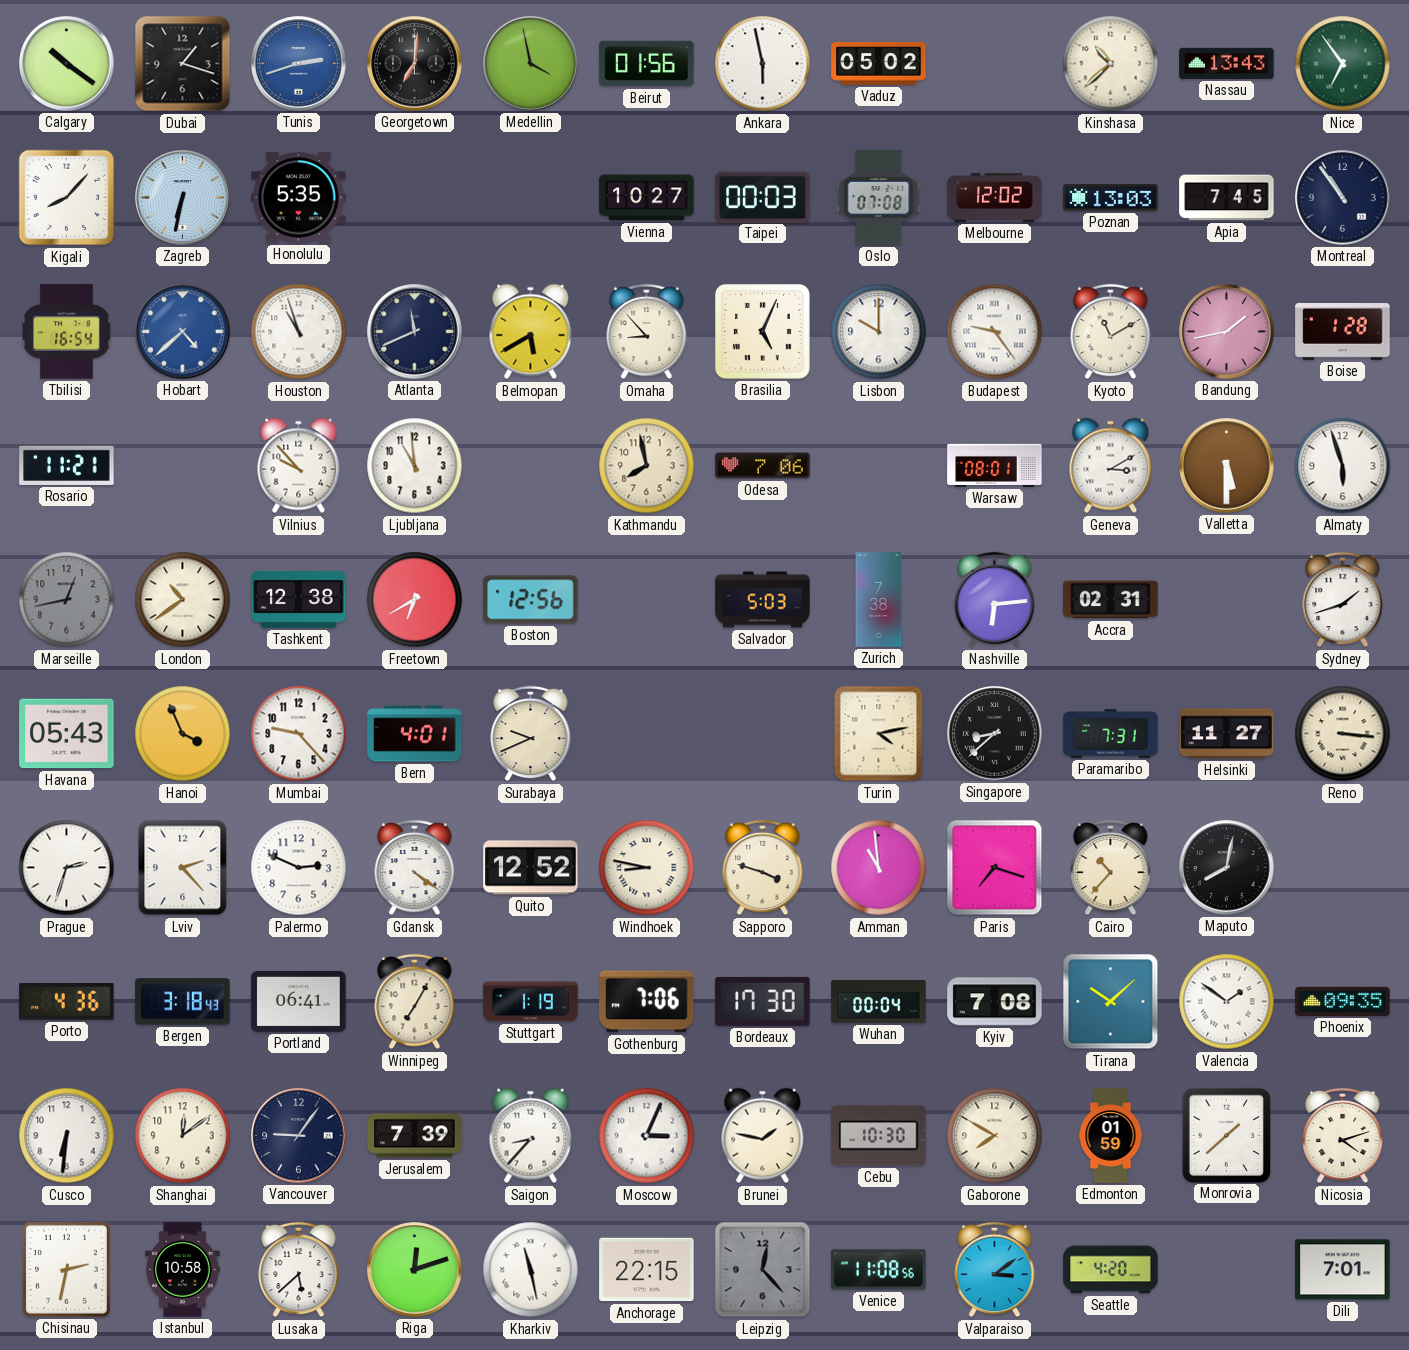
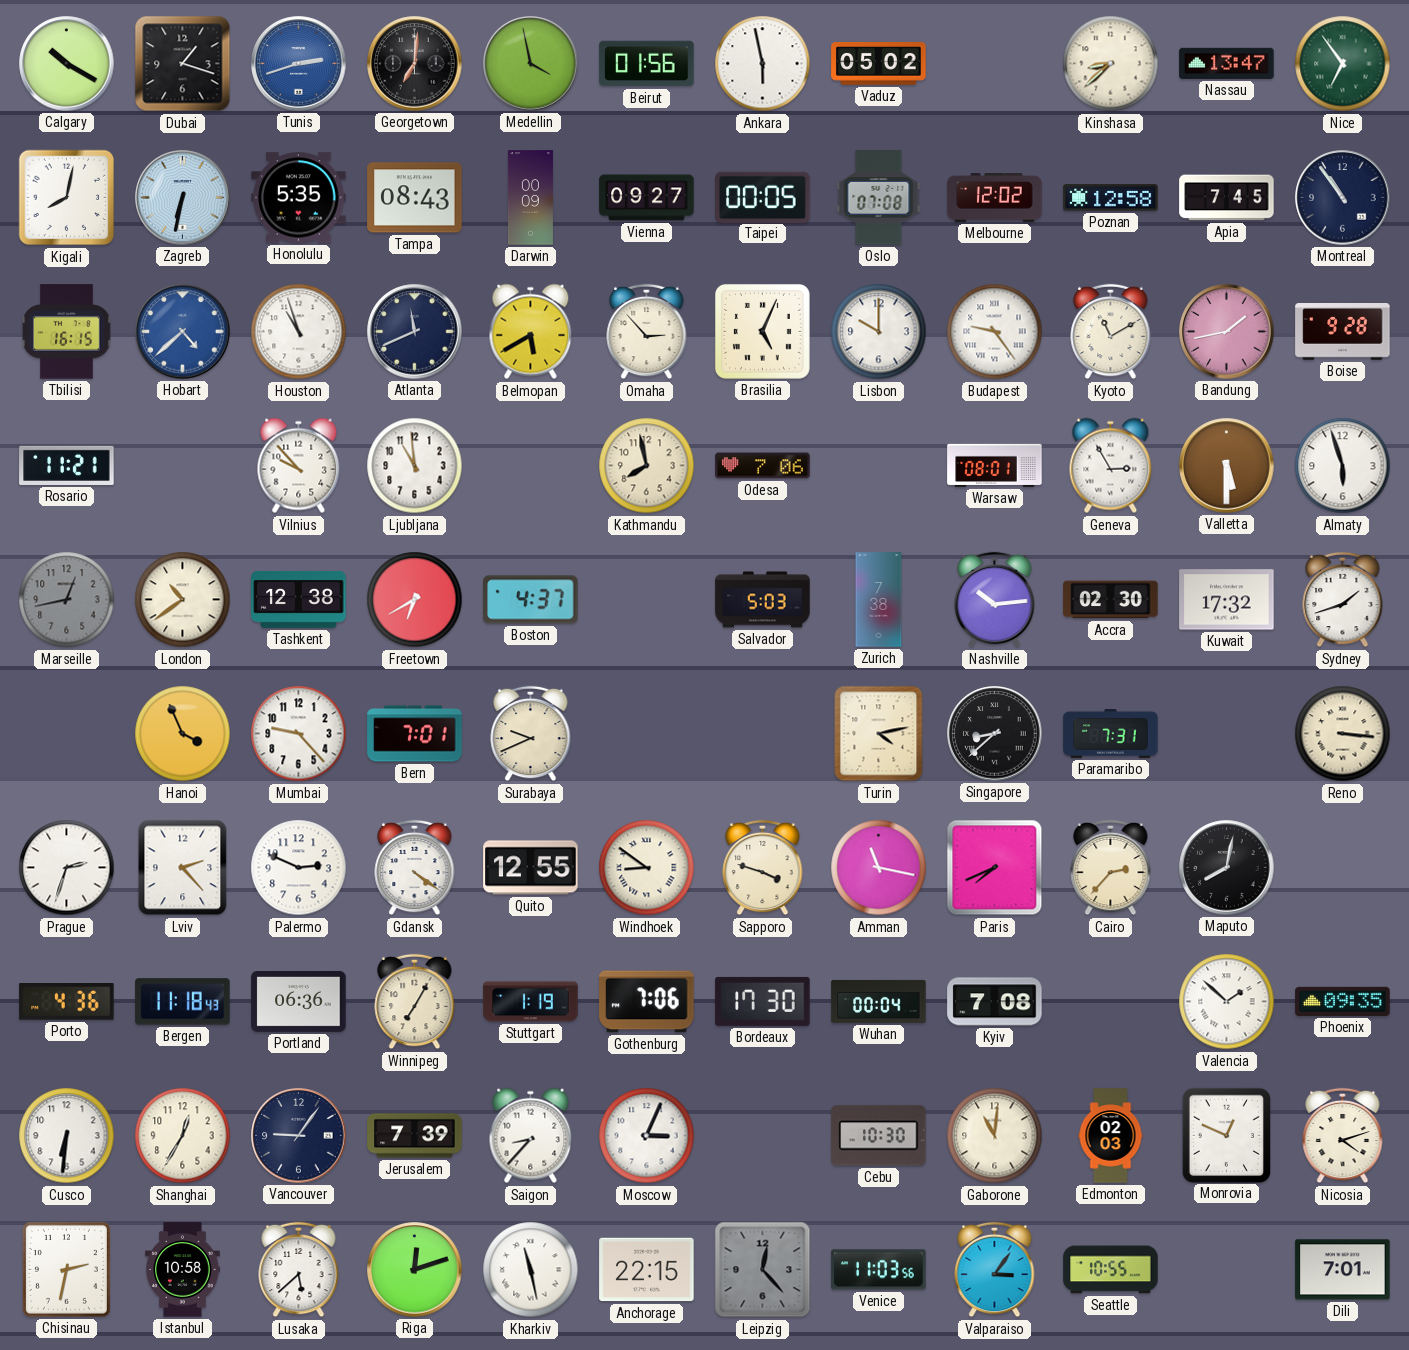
Calgary: 10:21 -> 10:20 (67, 64)
Kinshasa: 10:38 -> 8:38 (1111, 64)
Nassau: 13:43 -> 13:47 (1227, 63)
Kigali: 8:07 -> 8:02 (67, 198)
Tampa: none -> 08:43 (415, 198)
Darwin: none -> 00:09 (530, 198)
Vienna: 10:27 -> 09:27 (647, 198)
Taipei: 00:03 -> 00:05 (763, 197)
Poznan: 13:03 -> 12:58 (1111, 198)
Tbilisi: 16:54 -> 16:15 (67, 332)
Omaha: 8:53 -> 2:53 (647, 332)
Boise: 1:28 -> 9:28 (1343, 332)
Geneva: 3:10 -> 2:55 (1111, 466)
Boston: 12:56 -> 4:37 (531, 600)
Nashville: 6:14 -> 10:14 (995, 600)
Accra: 02:31 -> 02:30 (1111, 600)
Kuwait: none -> 17:32 (1227, 600)
Havana: 05:43 -> none (67, 734)
Bern: 4:01 -> 7:01 (415, 734)
Helsinki: 11:27 -> none (1227, 734)
Quito: 12:52 -> 12:55 (531, 868)
Windhoek: 8:47 -> 8:51 (647, 868)
Amman: 10:59 -> 11:17 (879, 868)
Paris: 7:18 -> 7:41 (995, 868)
Cairo: 10:37 -> 2:37 (1111, 868)
Bergen: 3:18 -> 11:18 (183, 1002)
Portland: 06:41 -> 06:36 (299, 1001)
Tirana: 10:08 -> none (1111, 1002)
Valencia: 1:51 -> 1:52 (1227, 1002)
Shanghai: 12:09 -> 12:35 (183, 1136)
Brunei: 1:47 -> none (763, 1136)
Gaborone: 7:50 -> 11:01 (995, 1136)
Edmonton: 01:59 -> 02:03 (1111, 1136)
Monrovia: 1:38 -> 12:49 (1226, 1135)
Venice: 11:08 -> 11:03 (879, 1270)
Valparaiso: 3:09 -> 3:06 (995, 1270)
Seattle: 4:20 -> 10:55 (1111, 1270)
